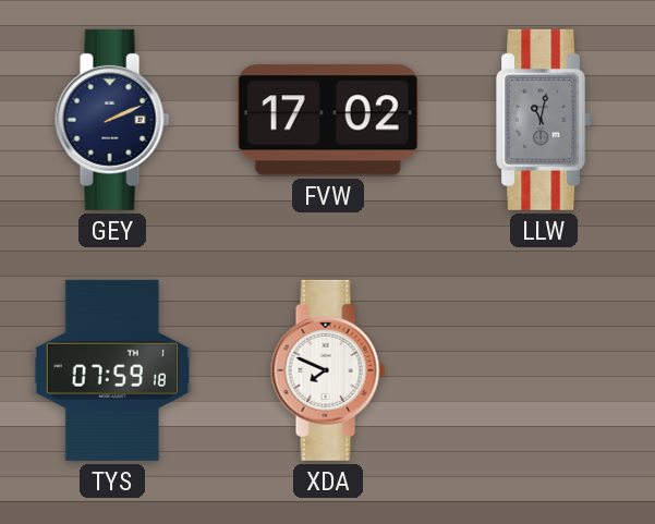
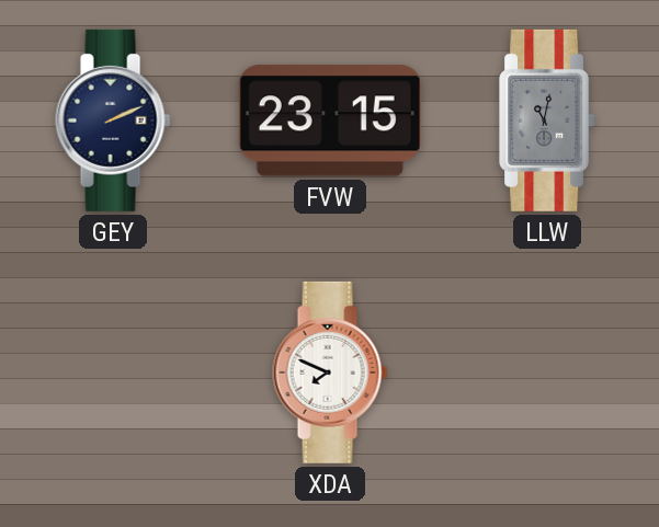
FVW: 17:02 -> 23:15 (330, 121)
TYS: 07:59 -> none (112, 370)
